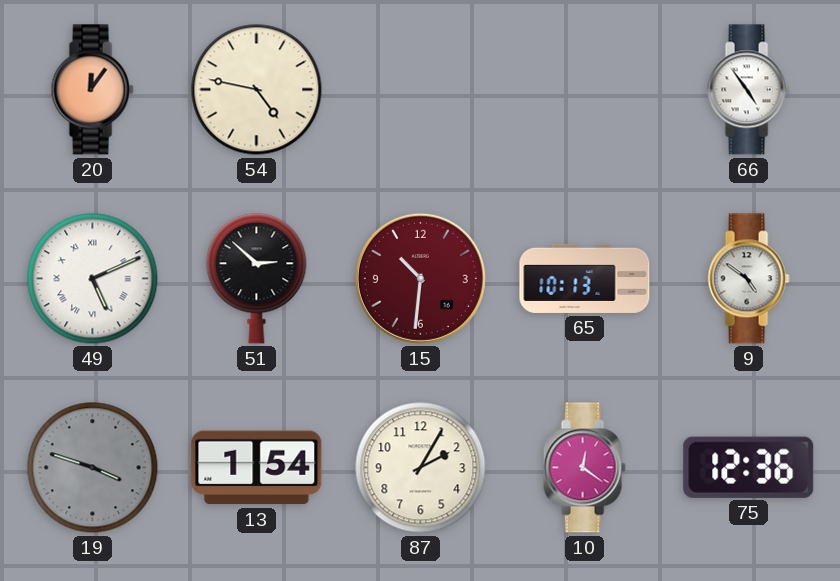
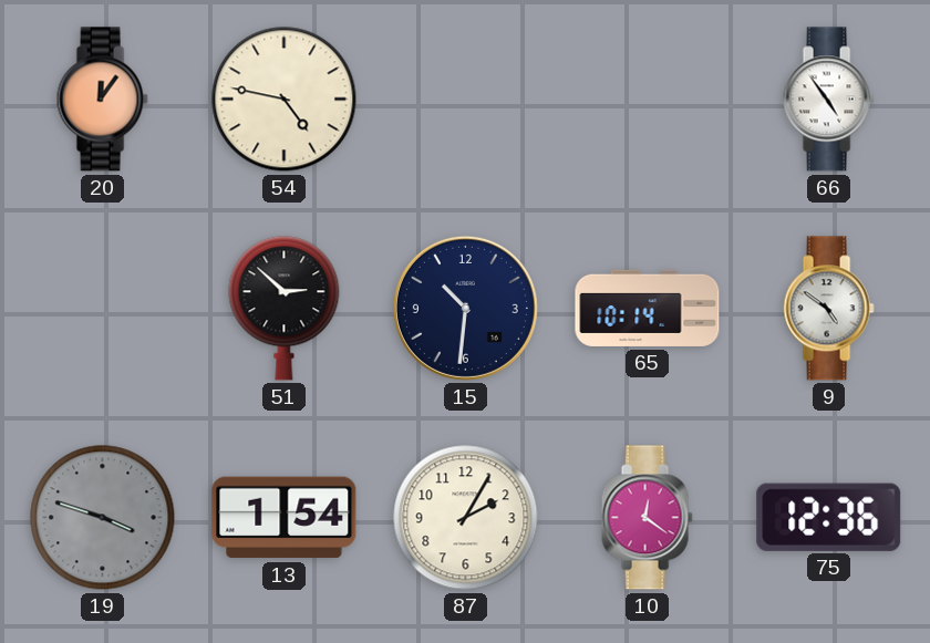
49: 5:11 -> none (93, 279)
15 dial: burgundy -> navy (465, 308)
65: 10:13 -> 10:14 (648, 308)
